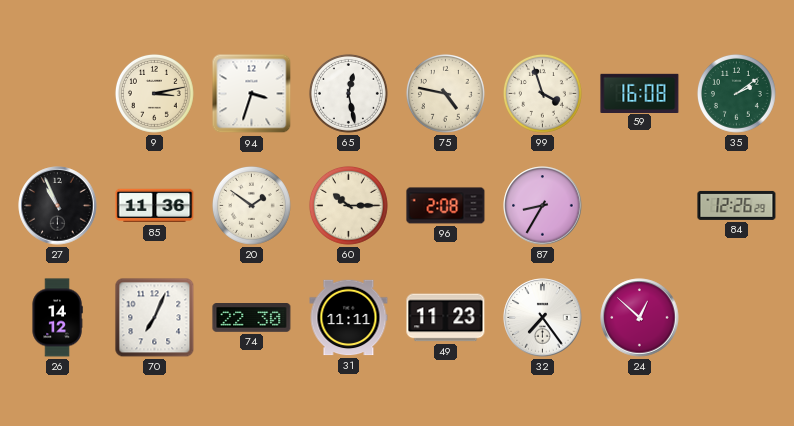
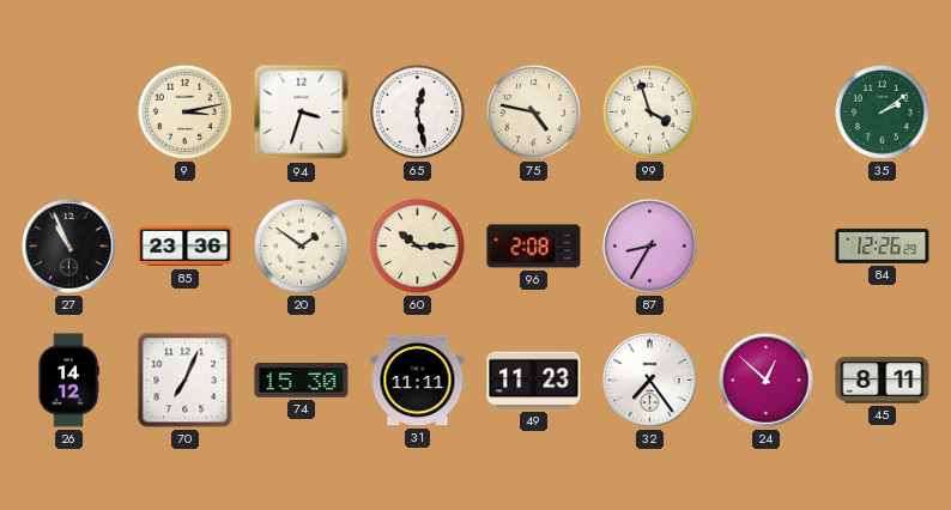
59: 16:08 -> none (640, 93)
85: 11:36 -> 23:36 (186, 247)
74: 22:30 -> 15:30 (302, 381)
45: none -> 8:11 (883, 381)
